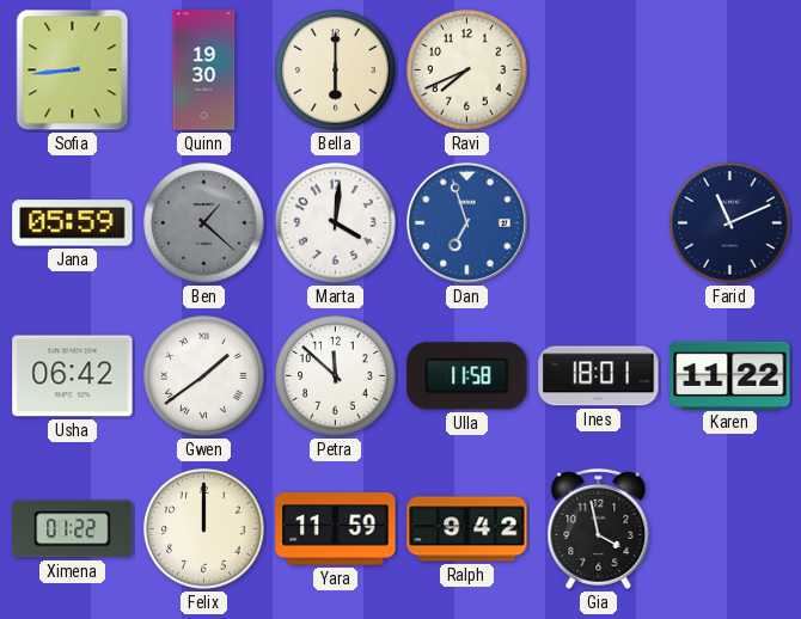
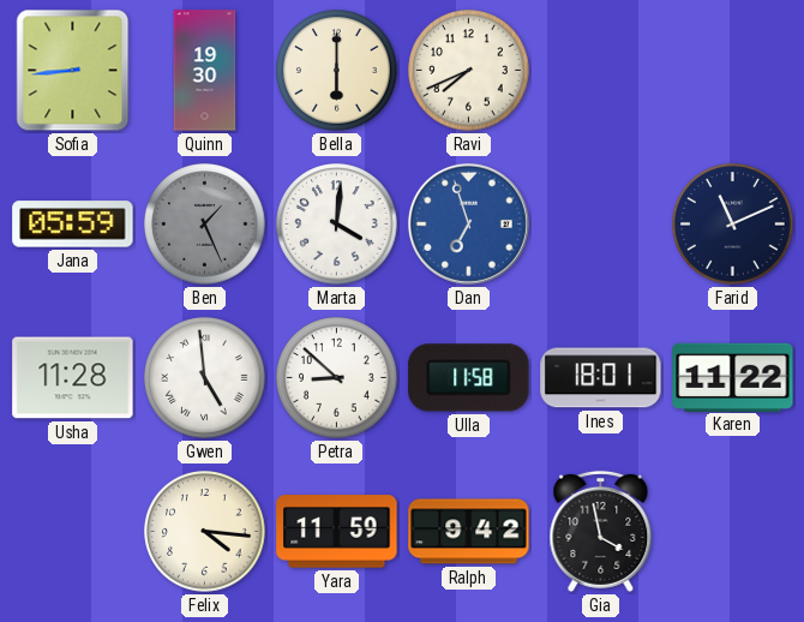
Ben: 1:22 -> 1:26 (205, 225)
Usha: 06:42 -> 11:28 (73, 378)
Gwen: 1:39 -> 4:59 (205, 378)
Petra: 11:52 -> 8:52 (337, 378)
Ximena: 01:22 -> none (73, 529)
Felix: 12:00 -> 4:16 (205, 532)
